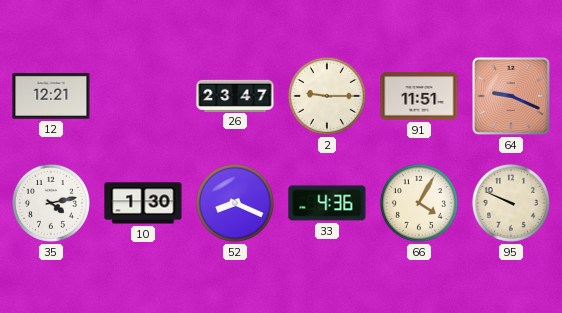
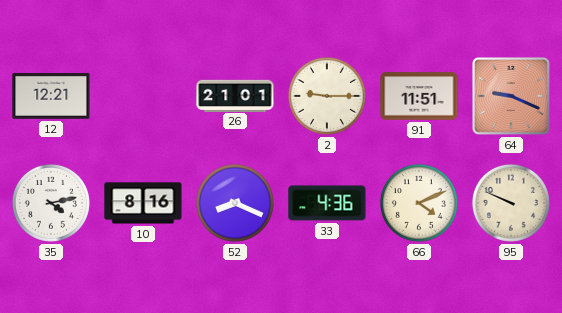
26: 23:47 -> 21:01 (235, 95)
10: 1:30 -> 8:16 (143, 203)
66: 4:05 -> 4:11 (419, 203)
